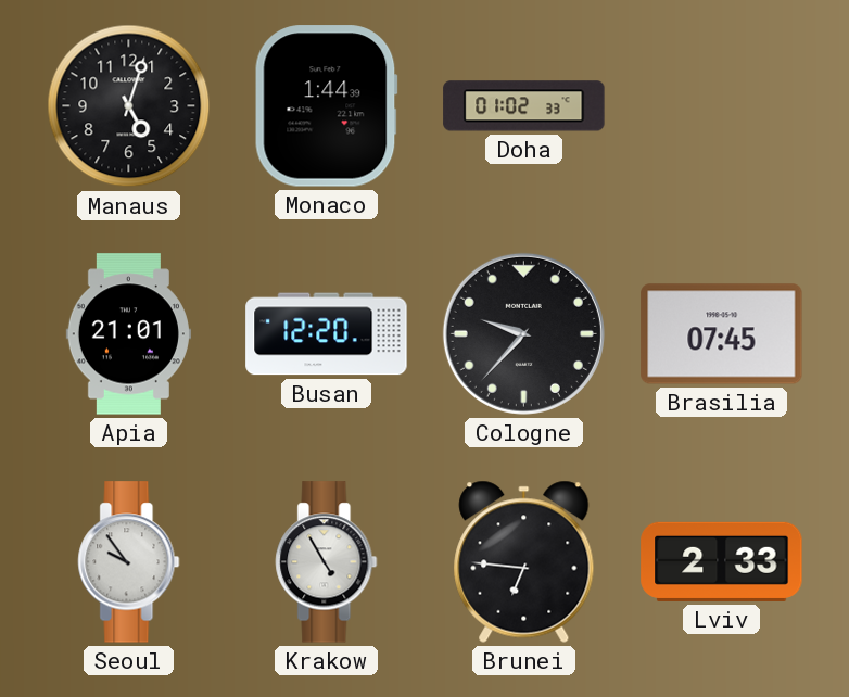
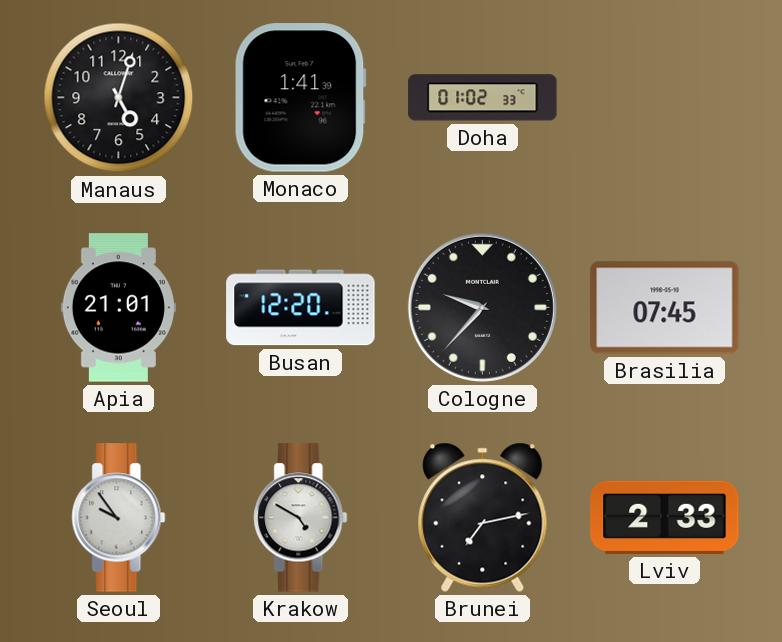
Monaco: 1:44 -> 1:41 (300, 98)
Krakow: 4:55 -> 4:50 (301, 518)
Brunei: 6:46 -> 7:13 (483, 517)
